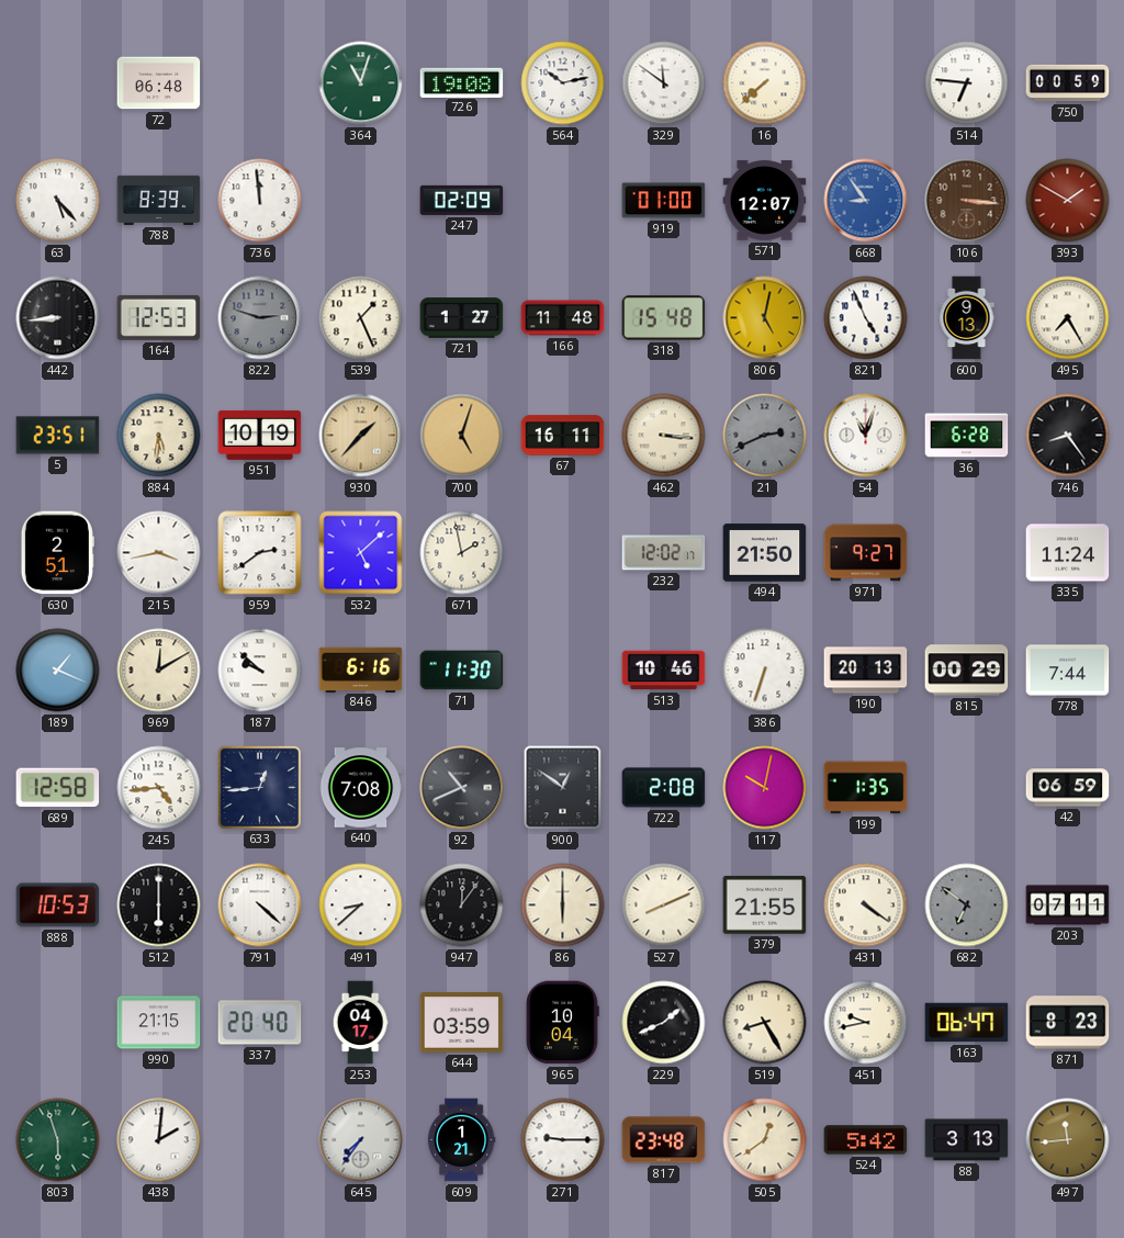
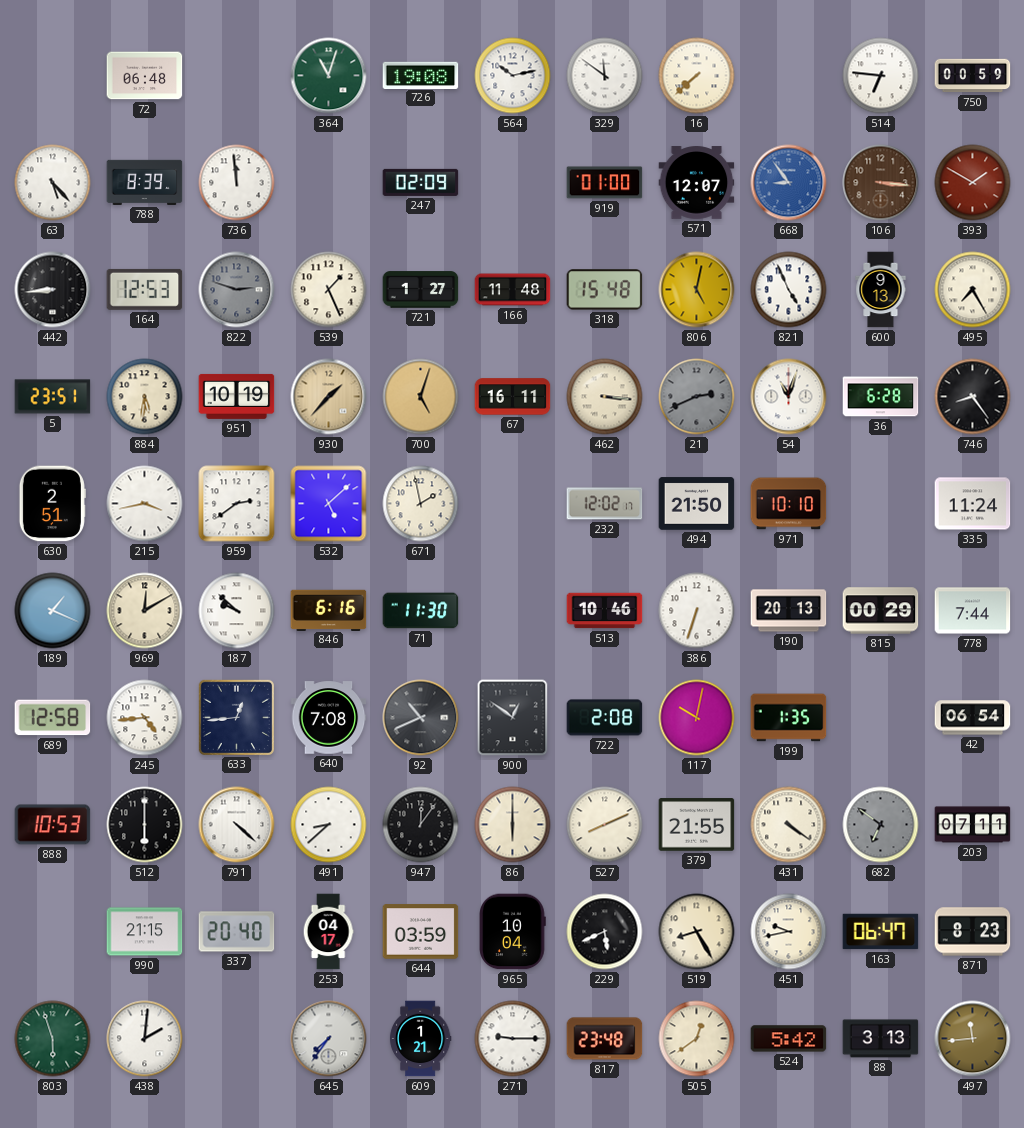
971: 9:27 -> 10:10 (789, 504)
42: 06:59 -> 06:54 (973, 718)
229: 1:41 -> 5:41 (605, 932)
